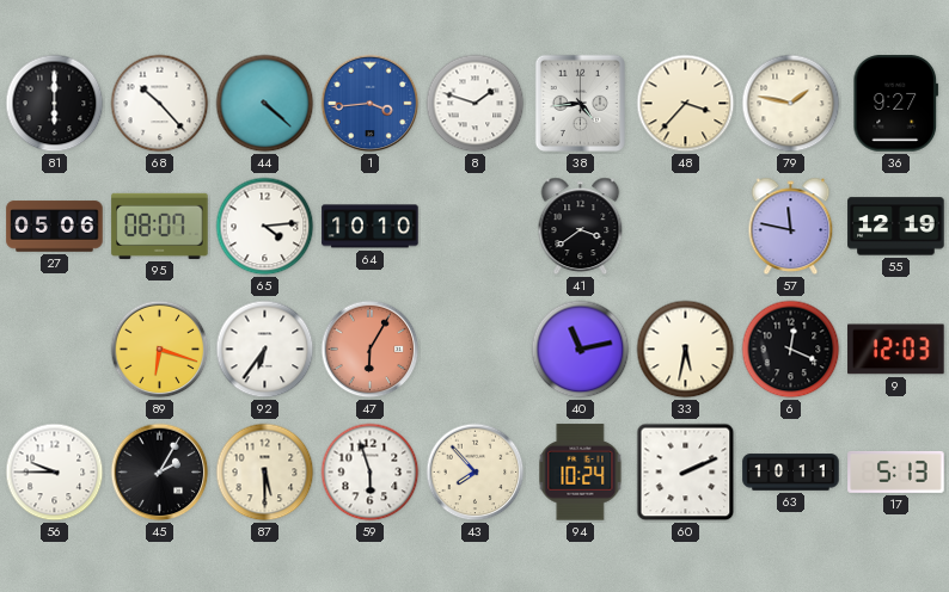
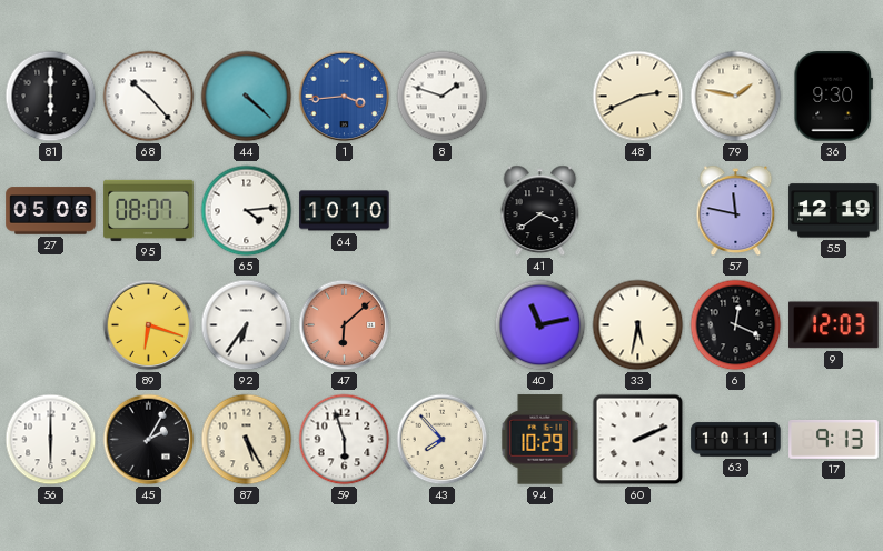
38: 4:44 -> none (580, 103)
48: 3:37 -> 2:41 (638, 97)
36: 9:27 -> 9:30 (834, 97)
47: 6:05 -> 6:08 (345, 325)
56: 9:45 -> 6:00 (51, 440)
87: 5:30 -> 5:25 (247, 440)
94: 10:24 -> 10:29 (540, 440)
17: 5:13 -> 9:13 (834, 439)
